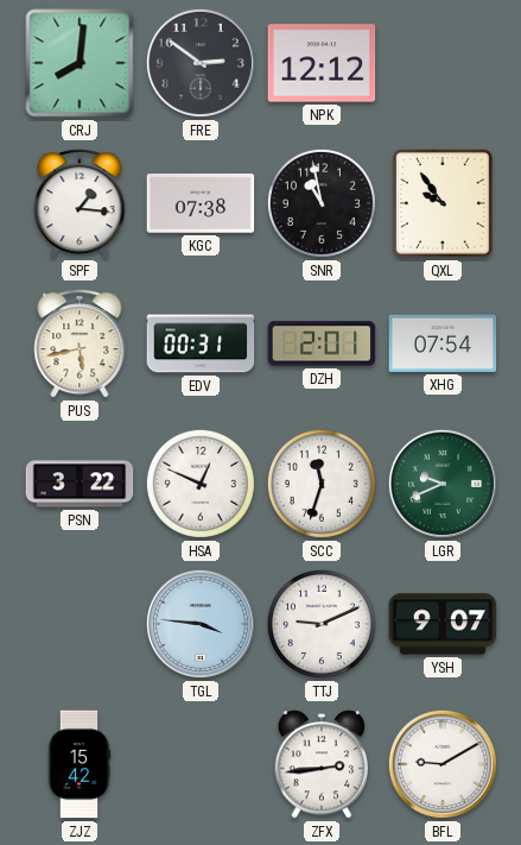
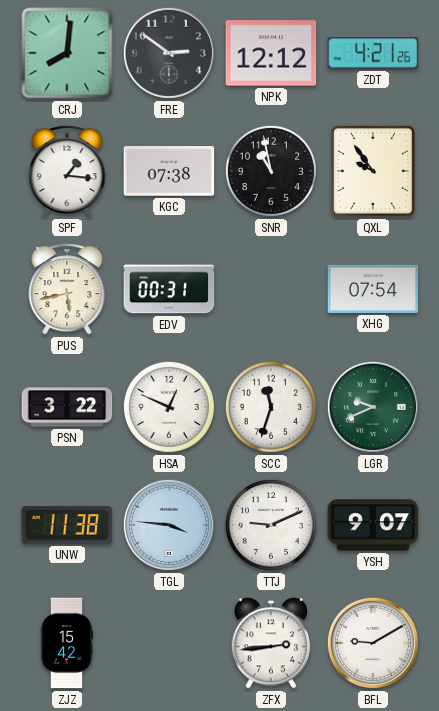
ZDT: none -> 4:21 (373, 53)
DZH: 2:01 -> none (322, 343)
UNW: none -> 11:38 (67, 525)
